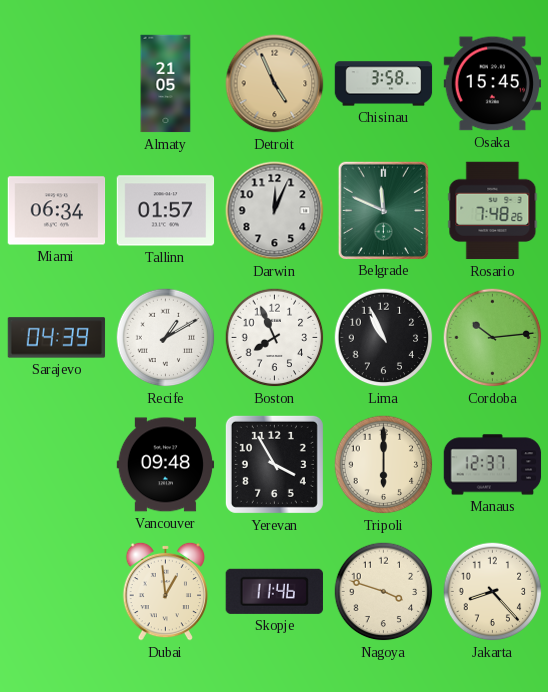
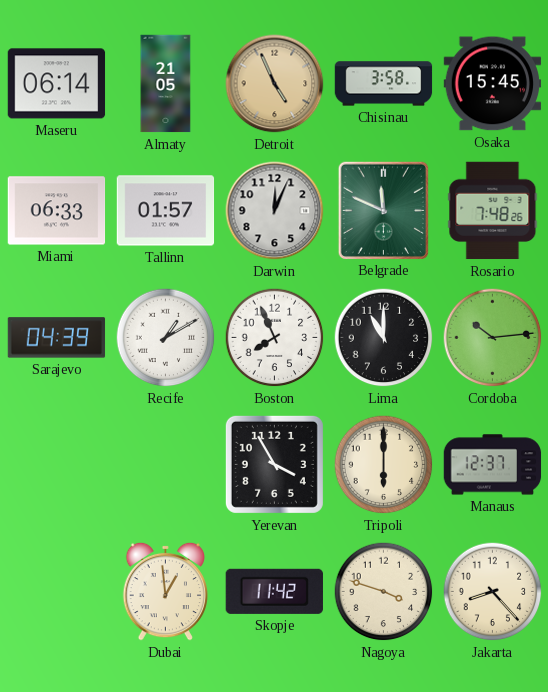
Maseru: none -> 06:14 (57, 84)
Miami: 06:34 -> 06:33 (57, 211)
Lima: 10:56 -> 11:00 (384, 338)
Vancouver: 09:48 -> none (166, 465)
Skopje: 11:46 -> 11:42 (274, 591)
